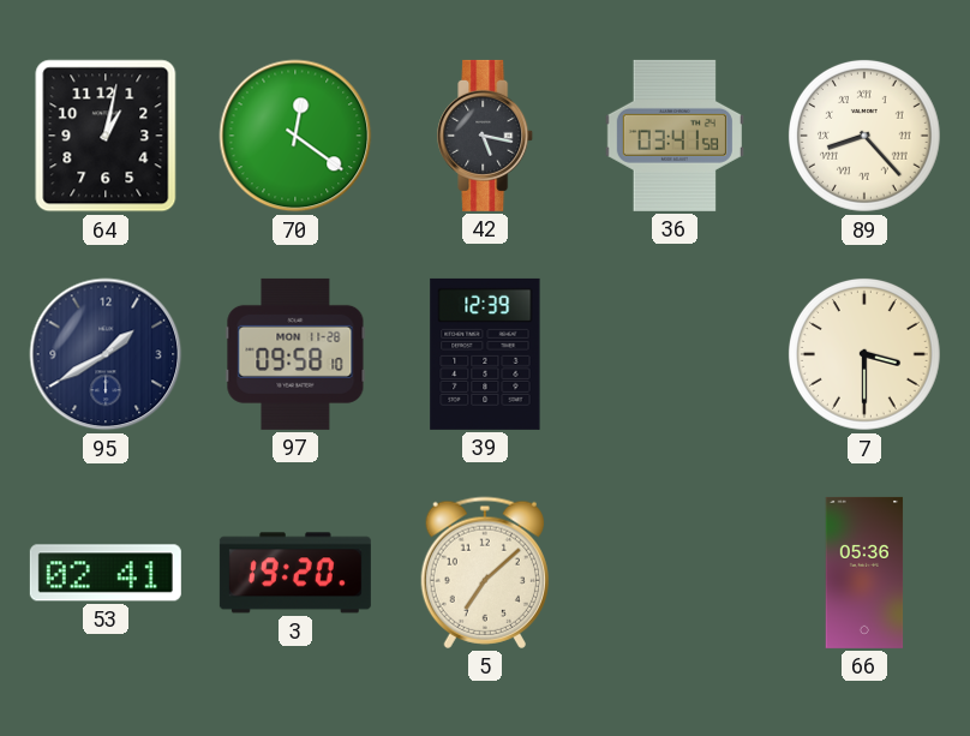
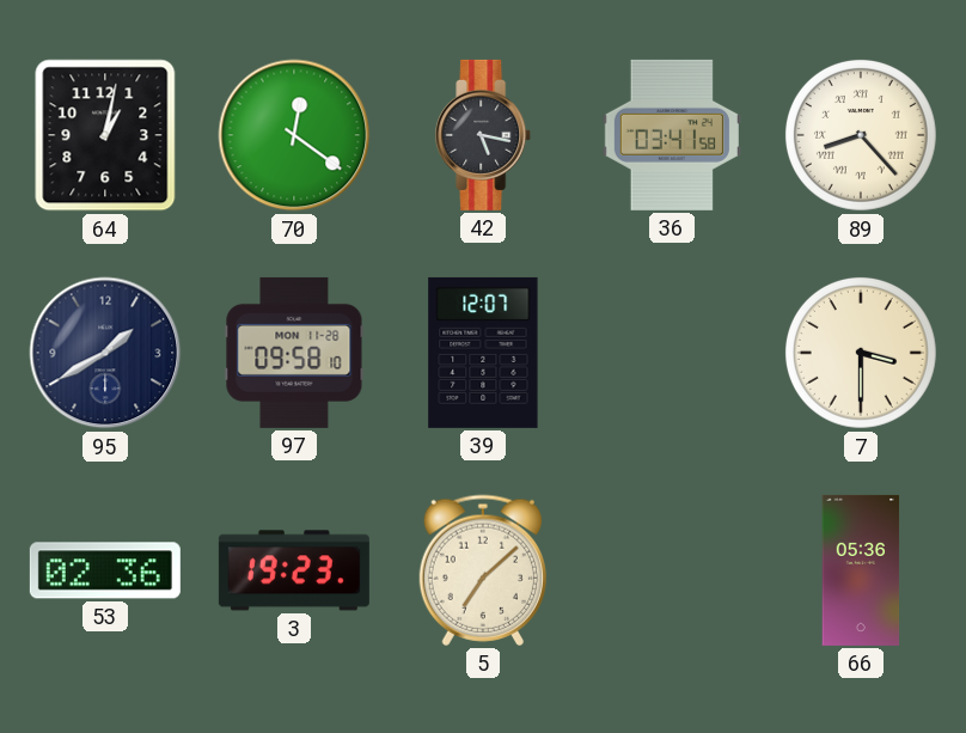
39: 12:39 -> 12:07 (483, 353)
53: 02:41 -> 02:36 (105, 570)
3: 19:20 -> 19:23 (294, 570)
